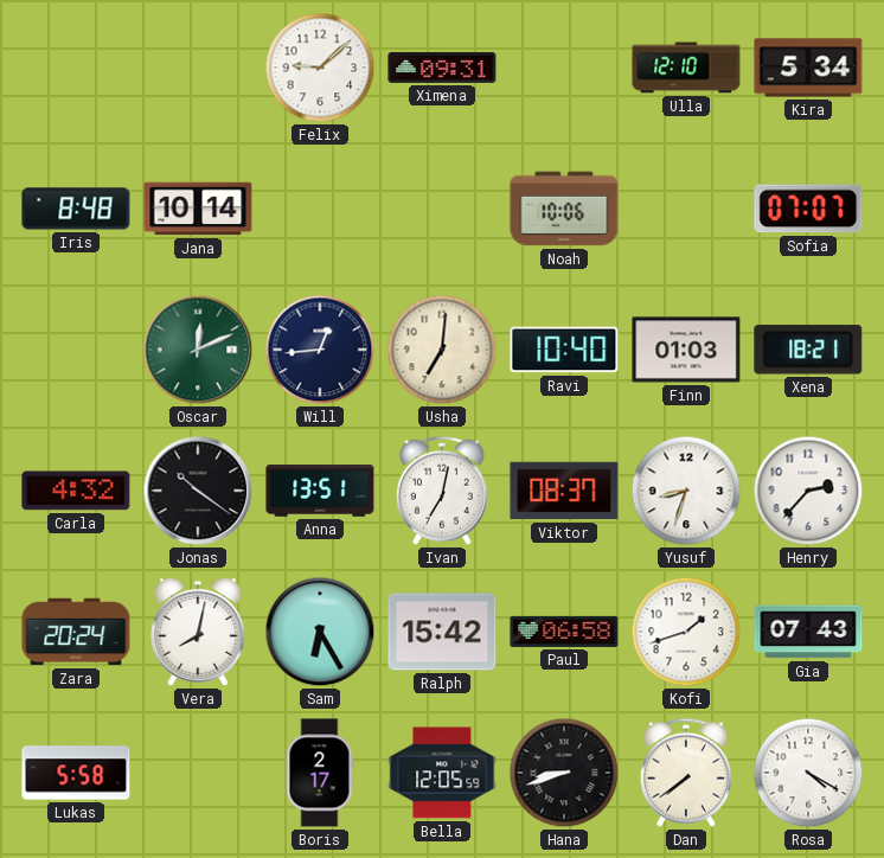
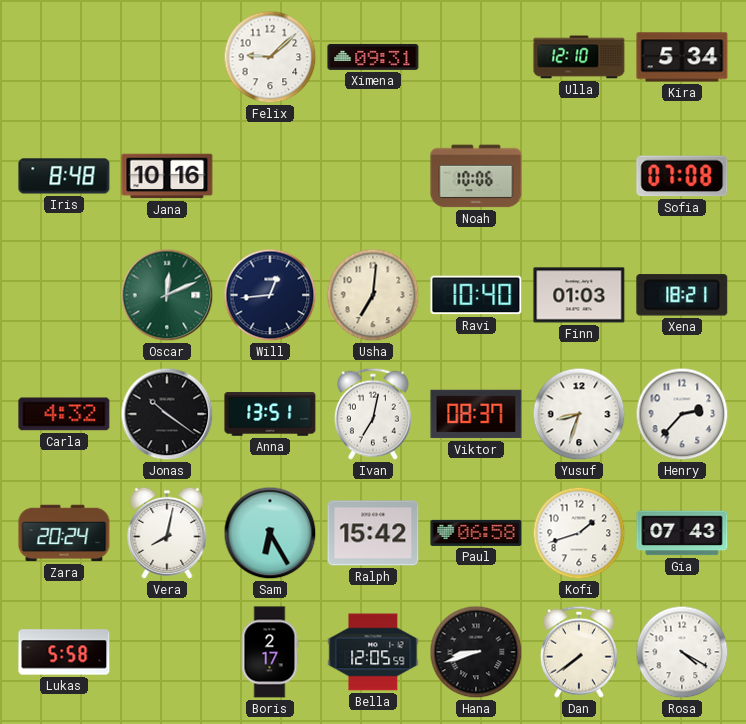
Jana: 10:14 -> 10:16 (167, 176)
Sofia: 07:07 -> 07:08 (682, 176)
